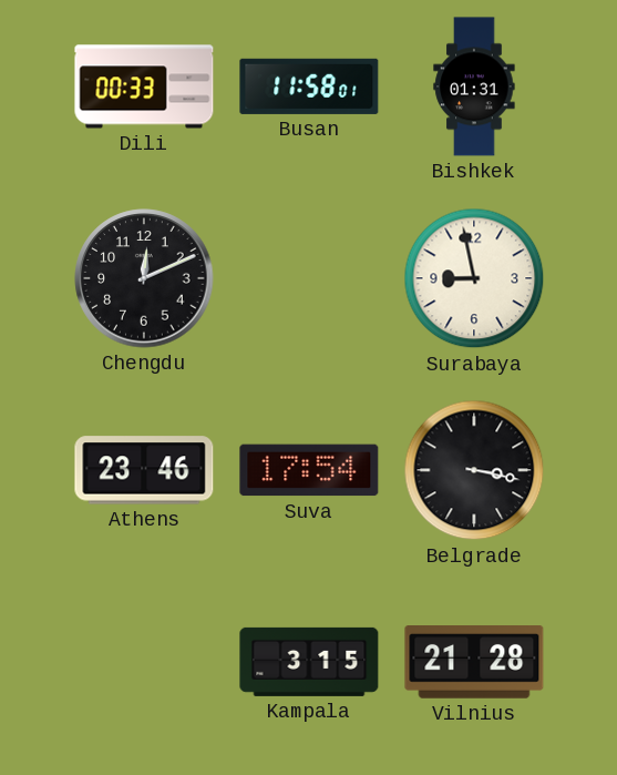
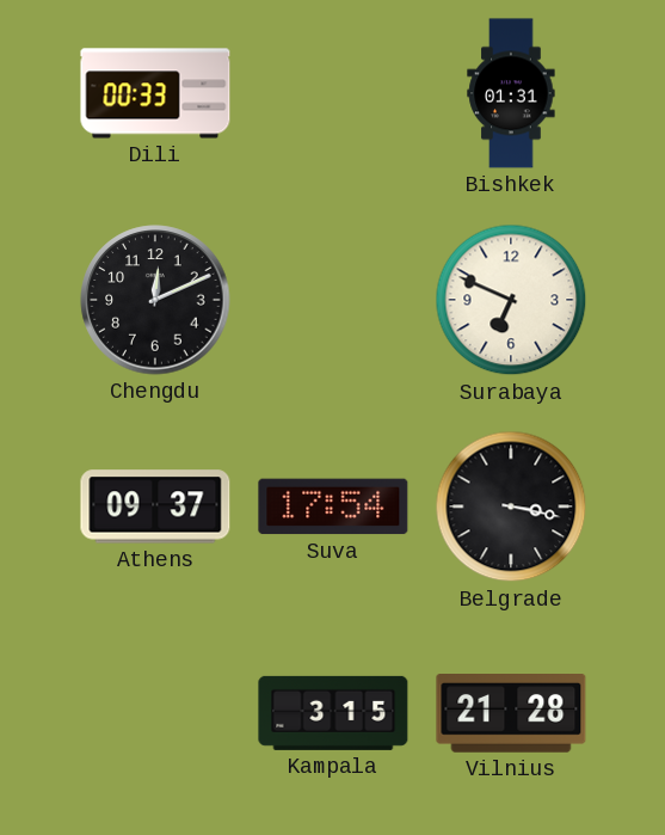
Busan: 11:58 -> none (309, 86)
Surabaya: 8:58 -> 6:49 (511, 300)
Athens: 23:46 -> 09:37 (155, 506)
